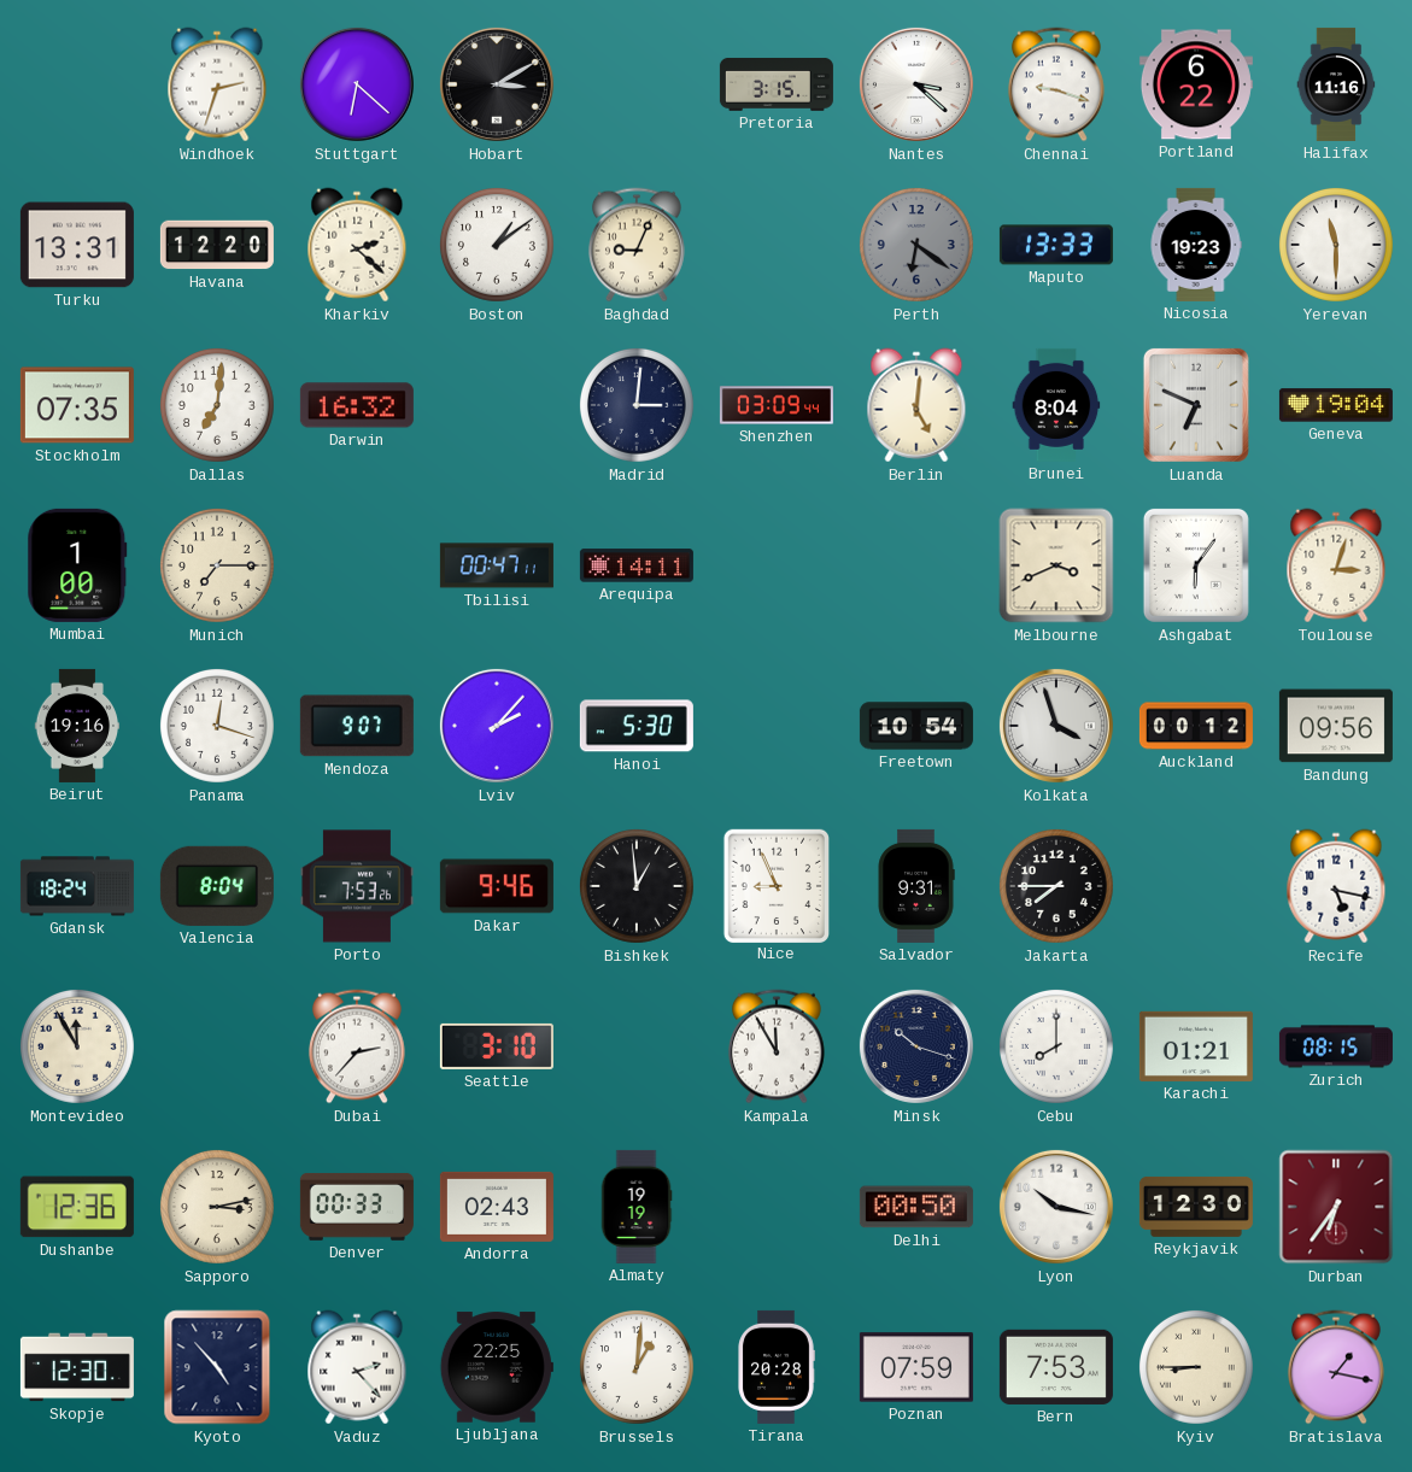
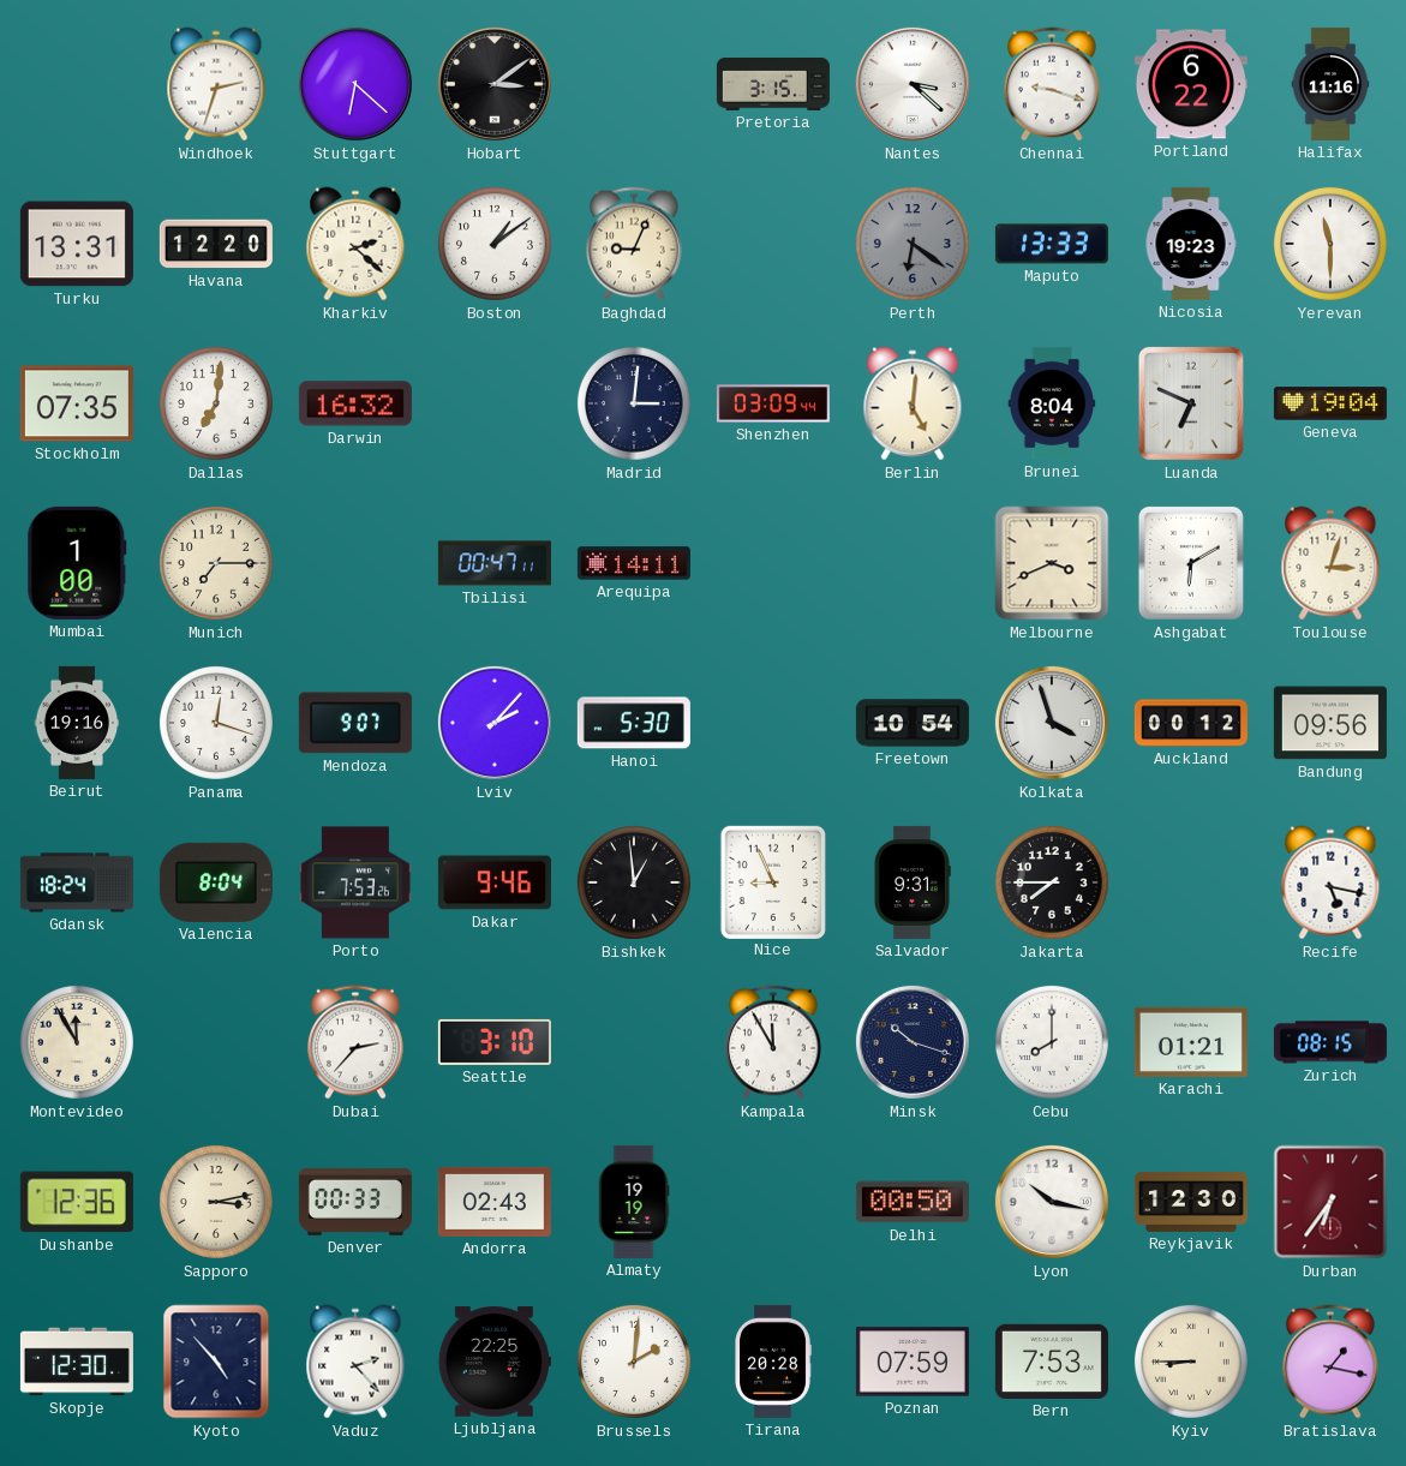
Hobart: 3:10 -> 3:09 (495, 84)
Ashgabat: 6:06 -> 6:10 (1191, 563)
Brussels: 1:01 -> 2:01 (634, 1362)
